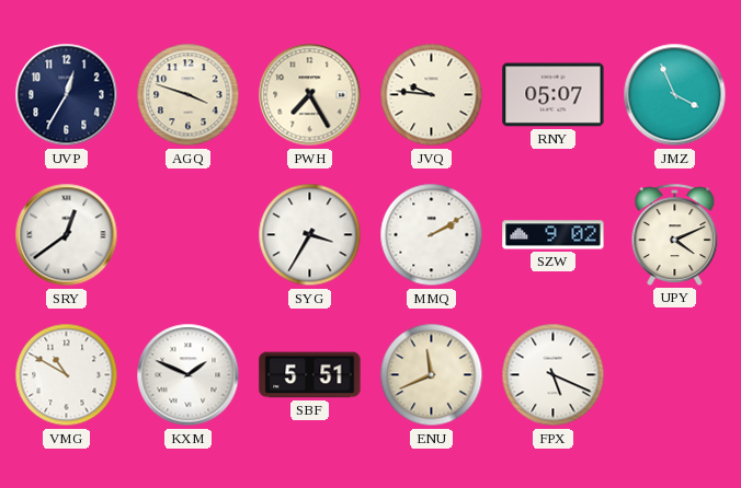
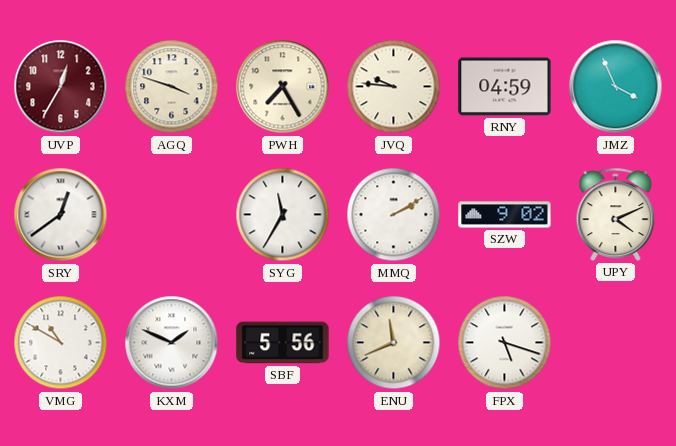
UVP dial: navy -> burgundy (61, 87)
RNY: 05:07 -> 04:59 (505, 87)
SYG: 3:35 -> 11:35 (283, 215)
SBF: 5:51 -> 5:56 (283, 343)
FPX: 5:19 -> 5:18 (505, 343)
